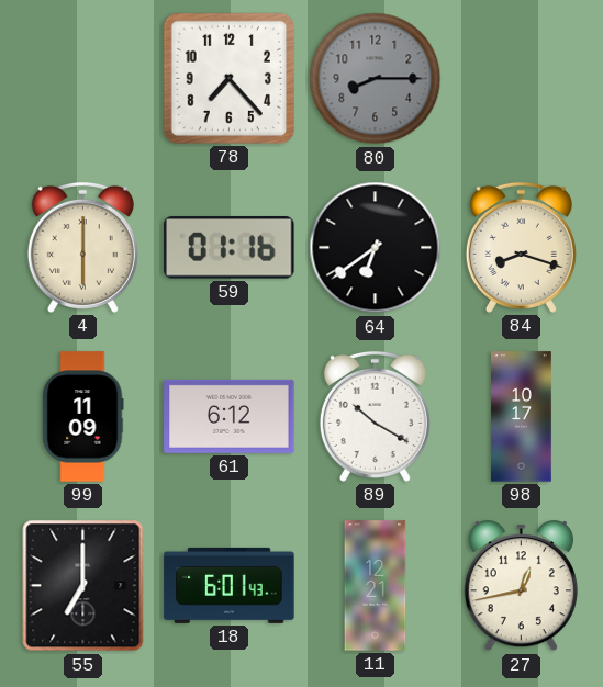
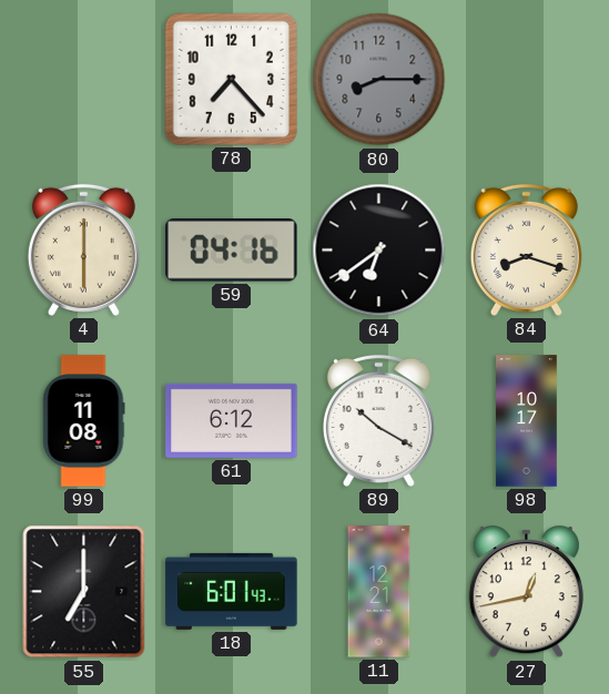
59: 01:16 -> 04:16 (232, 251)
99: 11:09 -> 11:08 (84, 421)
